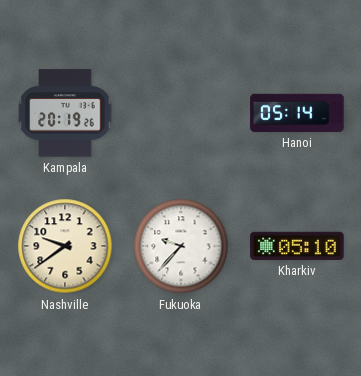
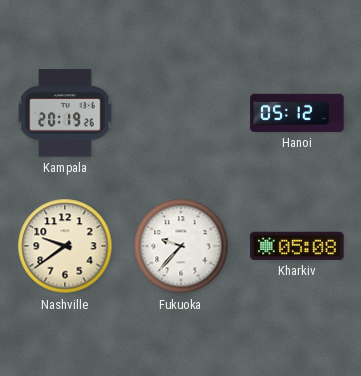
Hanoi: 05:14 -> 05:12 (297, 113)
Kharkiv: 05:10 -> 05:08 (297, 246)
